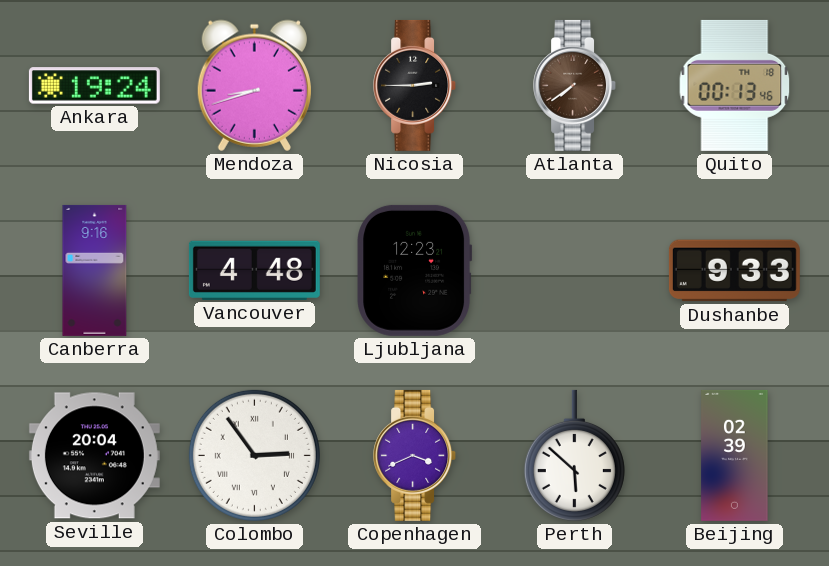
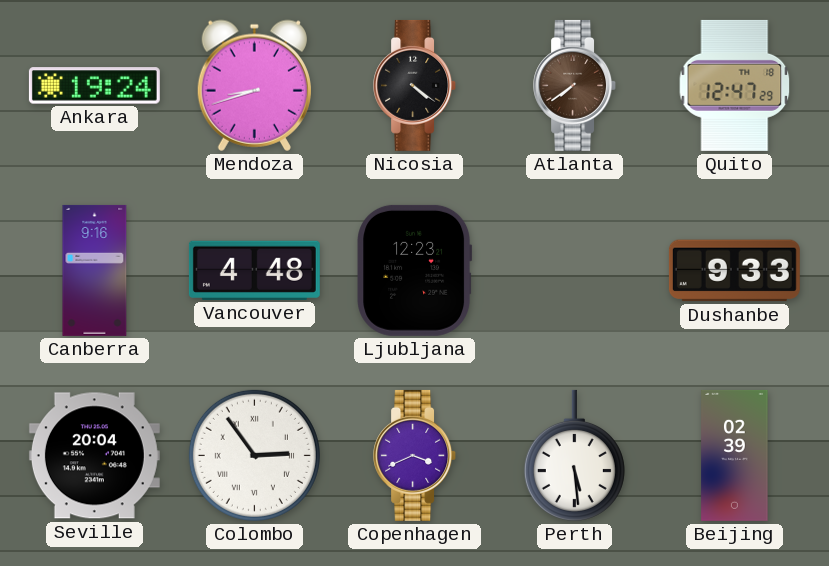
Nicosia: 2:45 -> 4:21 (415, 85)
Quito: 00:13 -> 12:47 (735, 85)
Perth: 5:52 -> 5:29 (574, 455)
